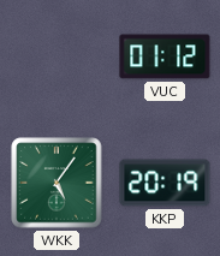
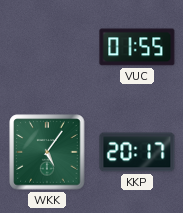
VUC: 01:12 -> 01:55 (137, 47)
KKP: 20:19 -> 20:17 (137, 152)
